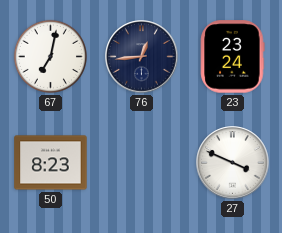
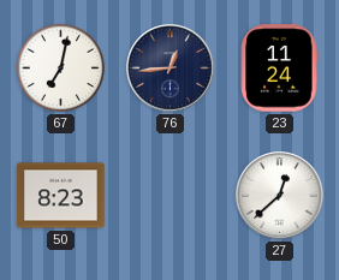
23: 23:24 -> 11:24 (280, 68)
27: 3:49 -> 12:38 (280, 196)
